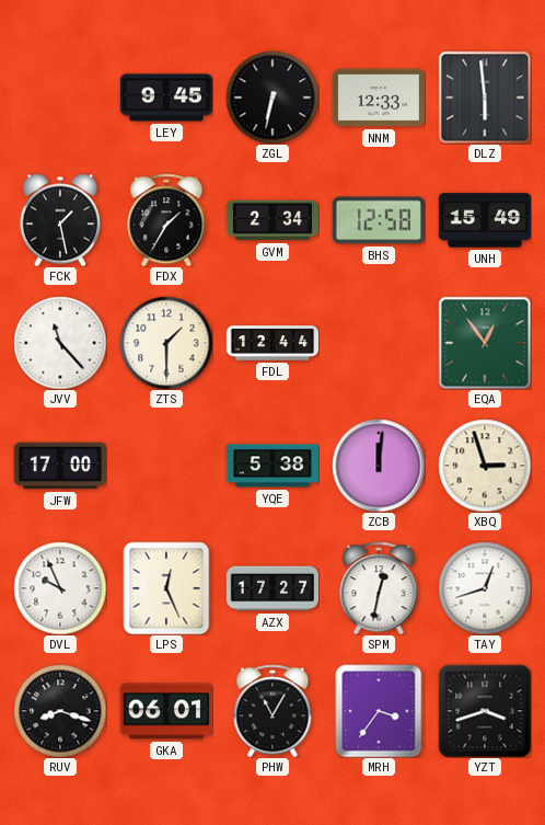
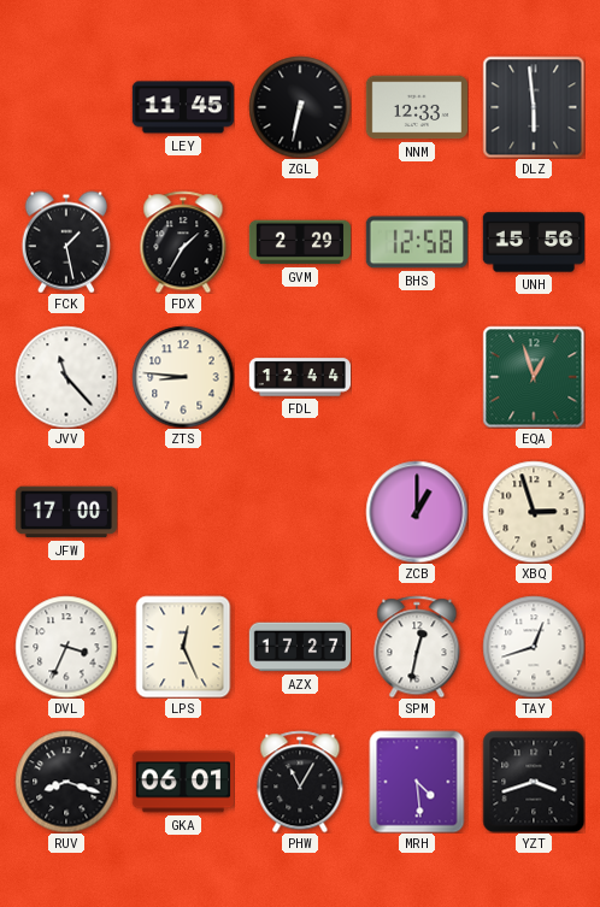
LEY: 9:45 -> 11:45 (182, 107)
GVM: 2:34 -> 2:29 (299, 242)
UNH: 15:49 -> 15:56 (533, 242)
ZTS: 1:30 -> 8:46 (183, 377)
EQA: 12:54 -> 12:57 (534, 377)
YQE: 5:38 -> none (271, 466)
ZCB: 12:01 -> 1:00 (417, 512)
DVL: 9:56 -> 3:34 (66, 647)
MRH: 3:36 -> 4:29 (417, 782)
